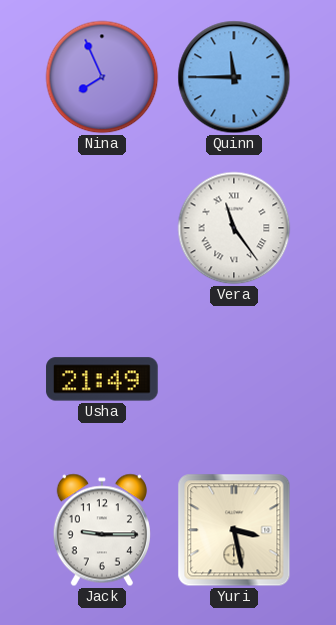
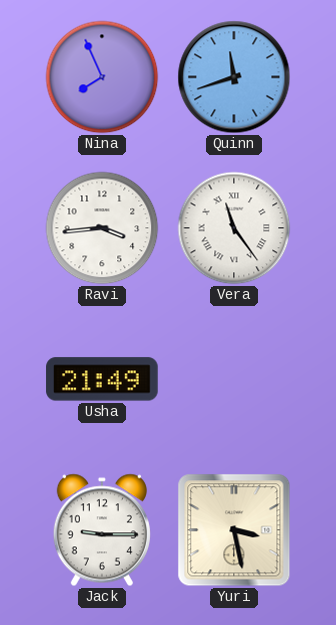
Quinn: 11:45 -> 11:42 (234, 77)
Ravi: none -> 3:44 (102, 228)
